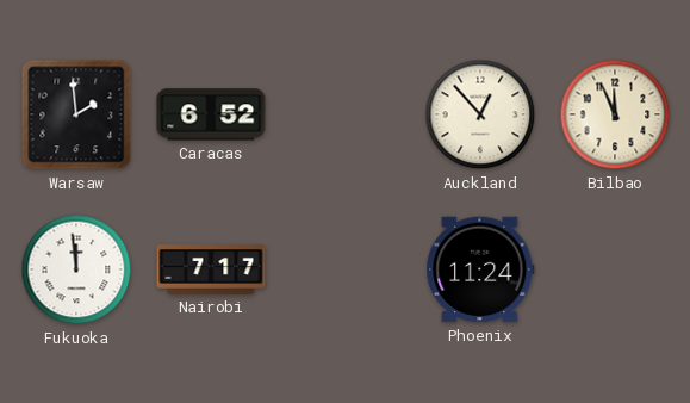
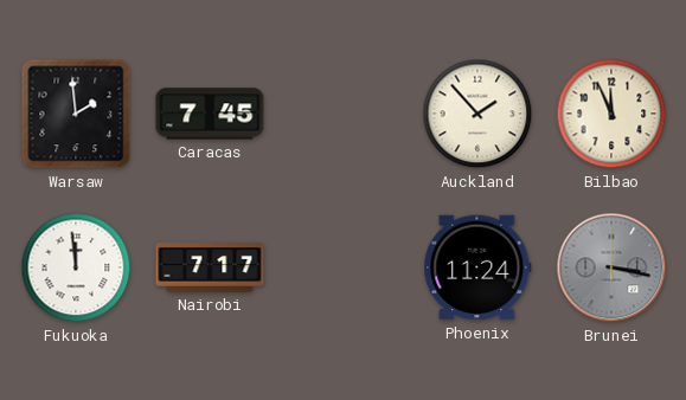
Caracas: 6:52 -> 7:45 (210, 114)
Auckland: 12:53 -> 1:53 (477, 114)
Brunei: none -> 3:17 (611, 267)
